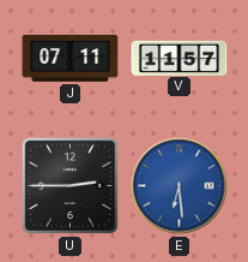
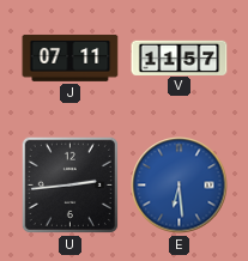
U: 2:45 -> 2:44 (69, 184)
